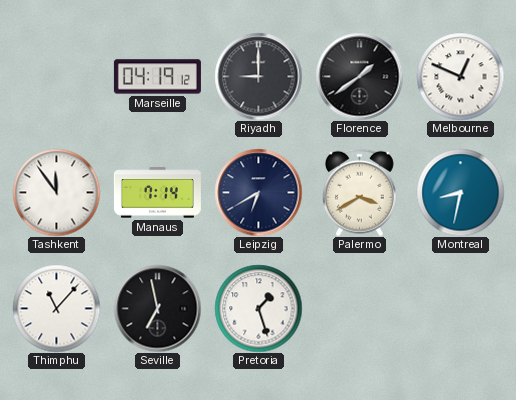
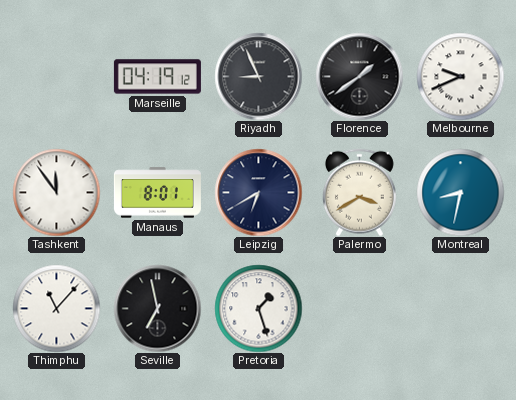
Riyadh: 9:00 -> 8:56 (258, 76)
Melbourne: 12:49 -> 9:41 (460, 76)
Manaus: 7:14 -> 8:01 (157, 193)
